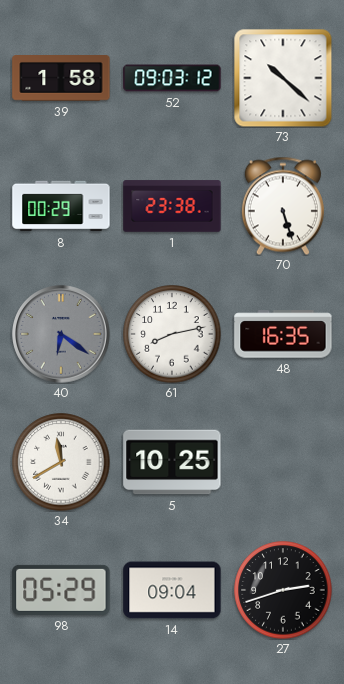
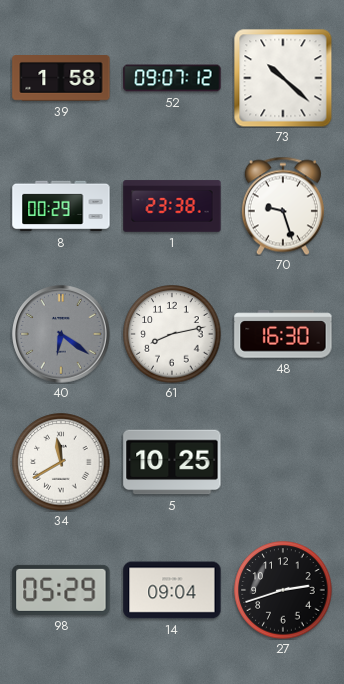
52: 09:03 -> 09:07 (172, 78)
70: 5:27 -> 9:27 (283, 206)
48: 16:35 -> 16:30 (283, 334)
